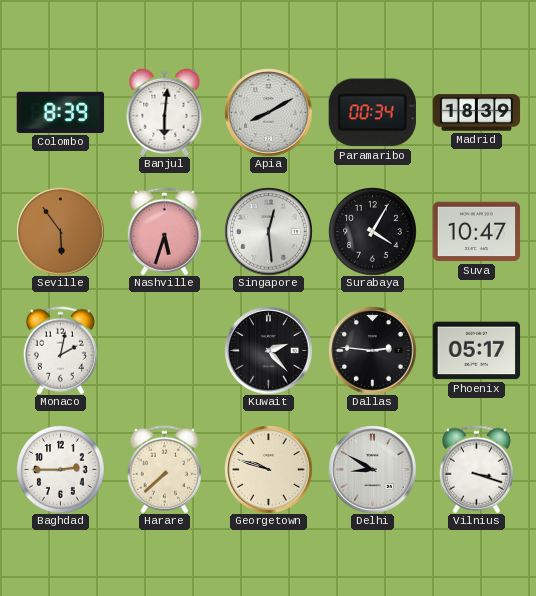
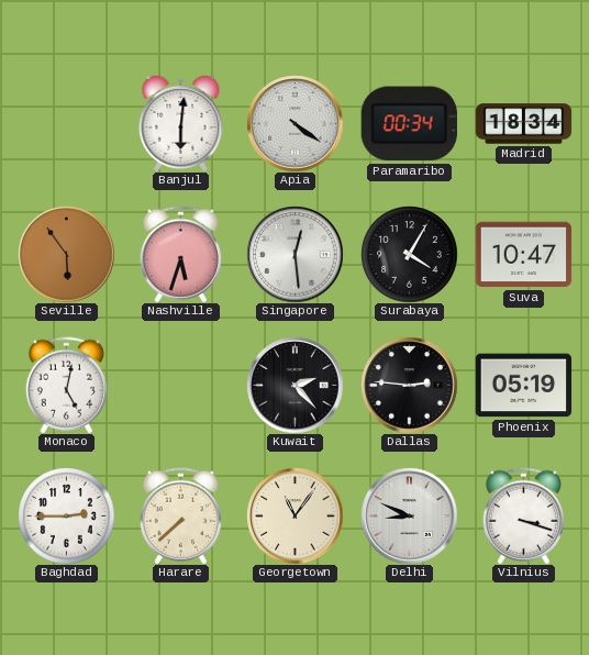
Colombo: 8:39 -> none (60, 112)
Apia: 8:10 -> 4:21 (294, 123)
Madrid: 18:39 -> 18:34 (523, 124)
Monaco: 2:02 -> 5:02 (66, 385)
Phoenix: 05:17 -> 05:19 (523, 386)
Georgetown: 9:48 -> 11:06 (294, 515)
Delhi: 8:50 -> 8:49 (409, 515)
